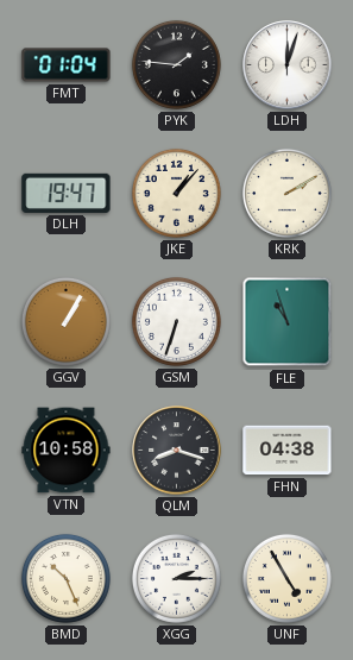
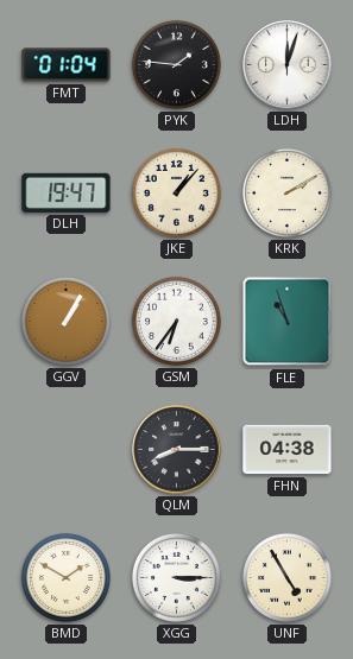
GSM: 6:33 -> 6:36 (176, 321)
VTN: 10:58 -> none (67, 451)
QLM: 8:18 -> 8:15 (177, 450)
BMD: 10:26 -> 1:50 (65, 577)
XGG: 2:15 -> 3:15 (176, 577)
